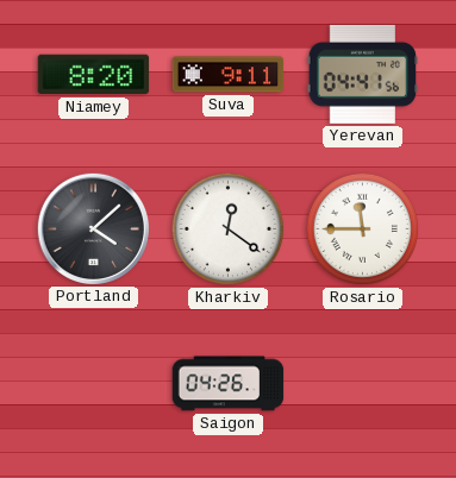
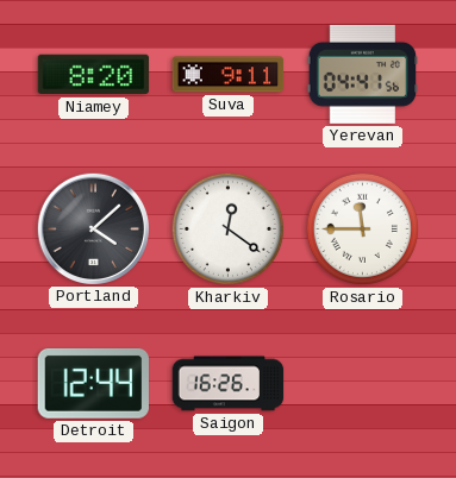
Detroit: none -> 12:44 (93, 383)
Saigon: 04:26 -> 16:26 (229, 384)
